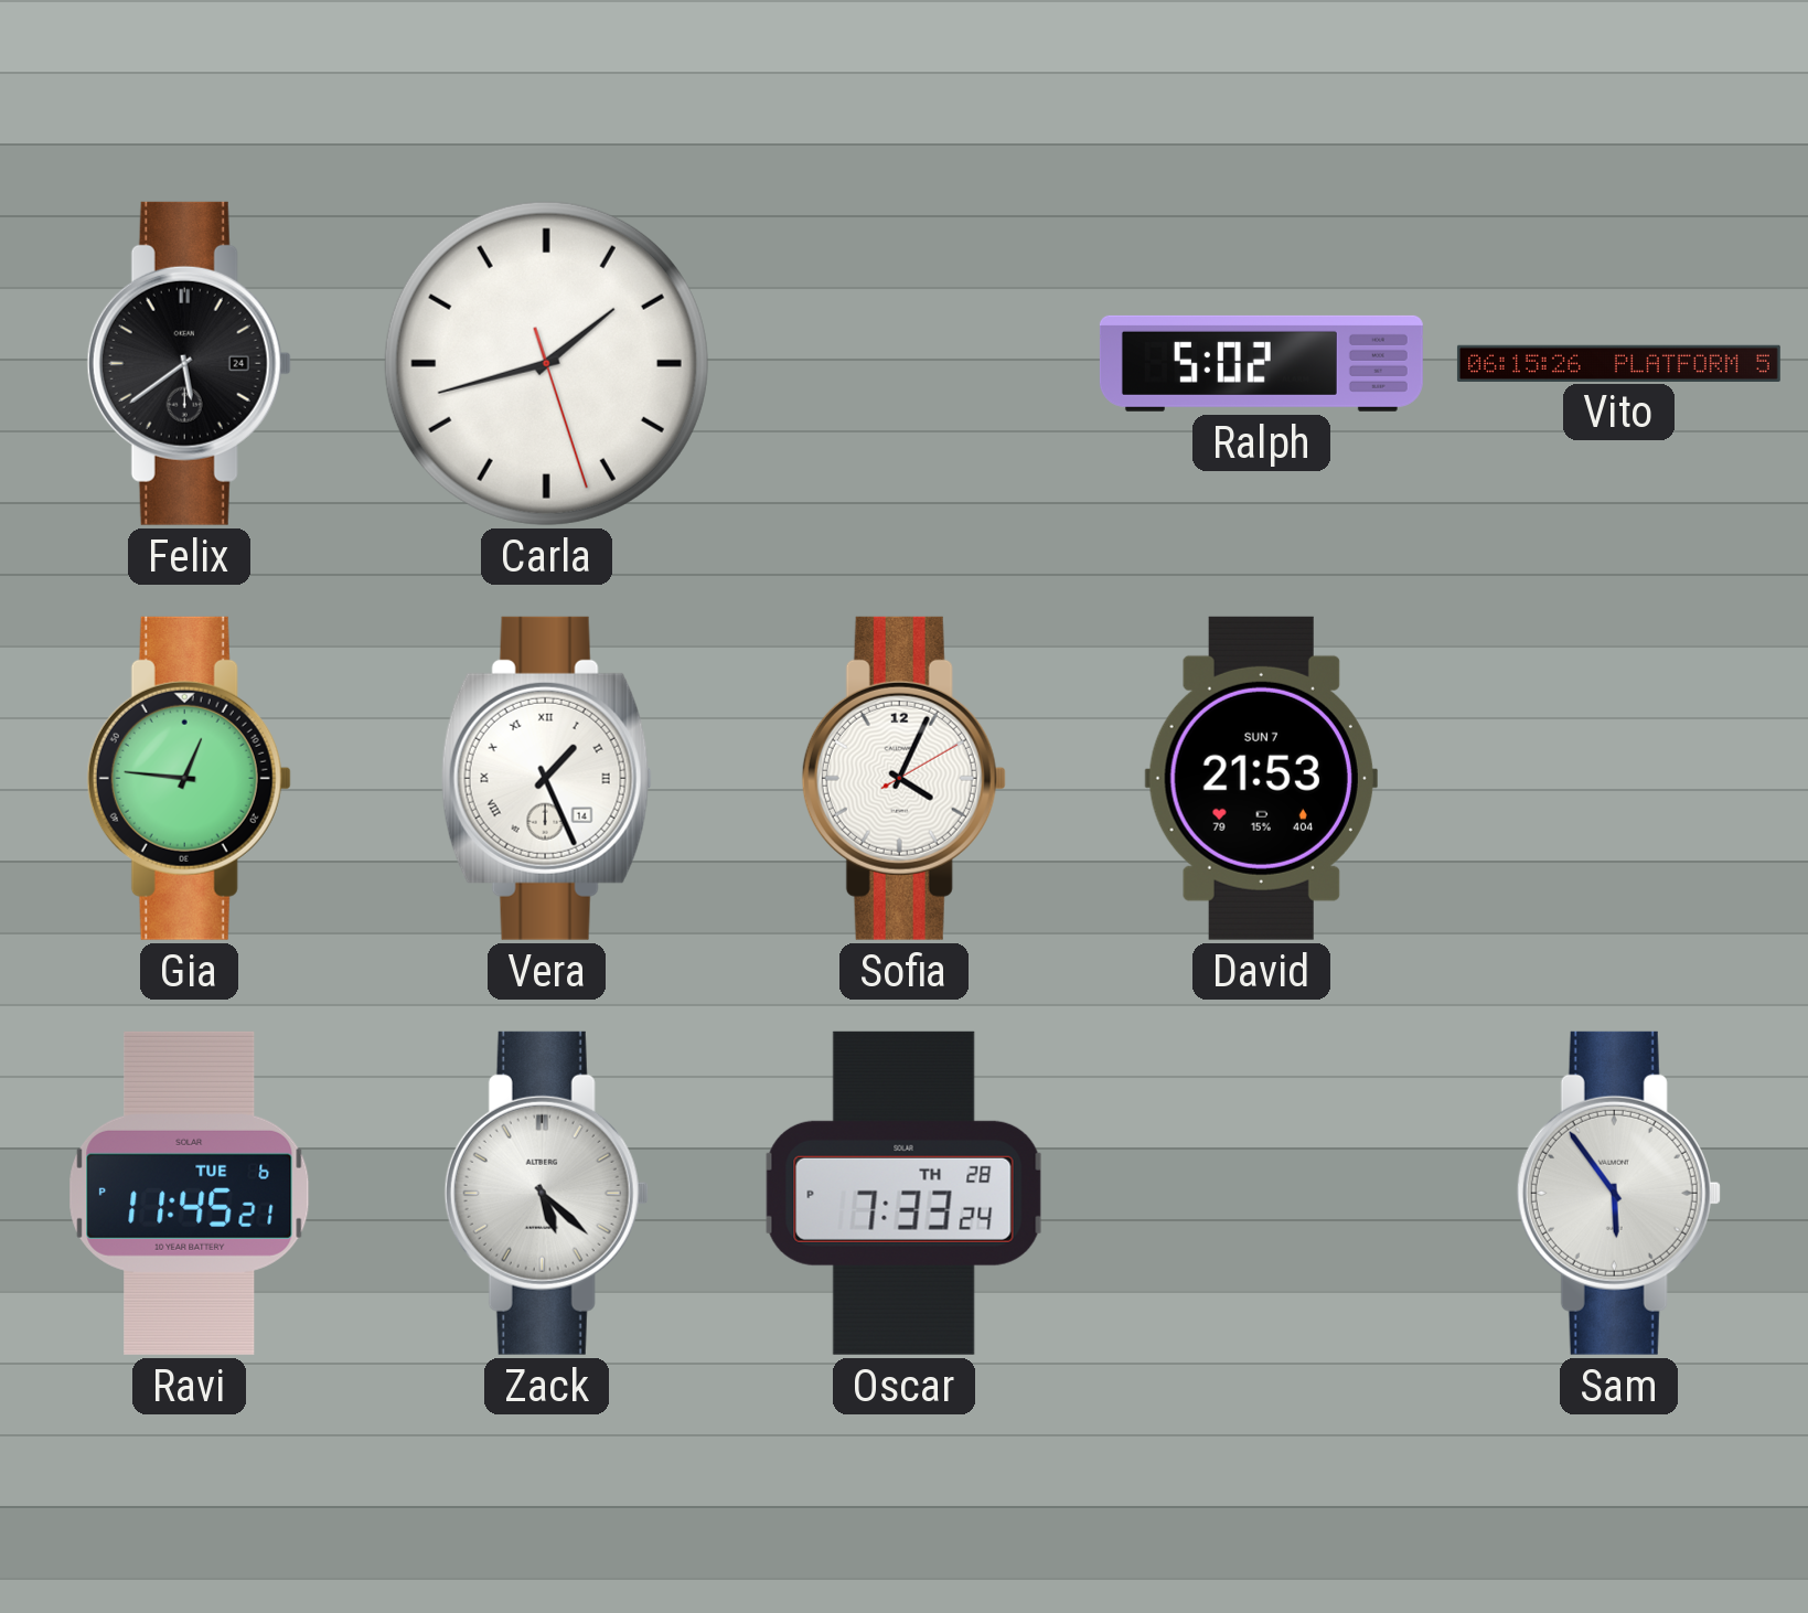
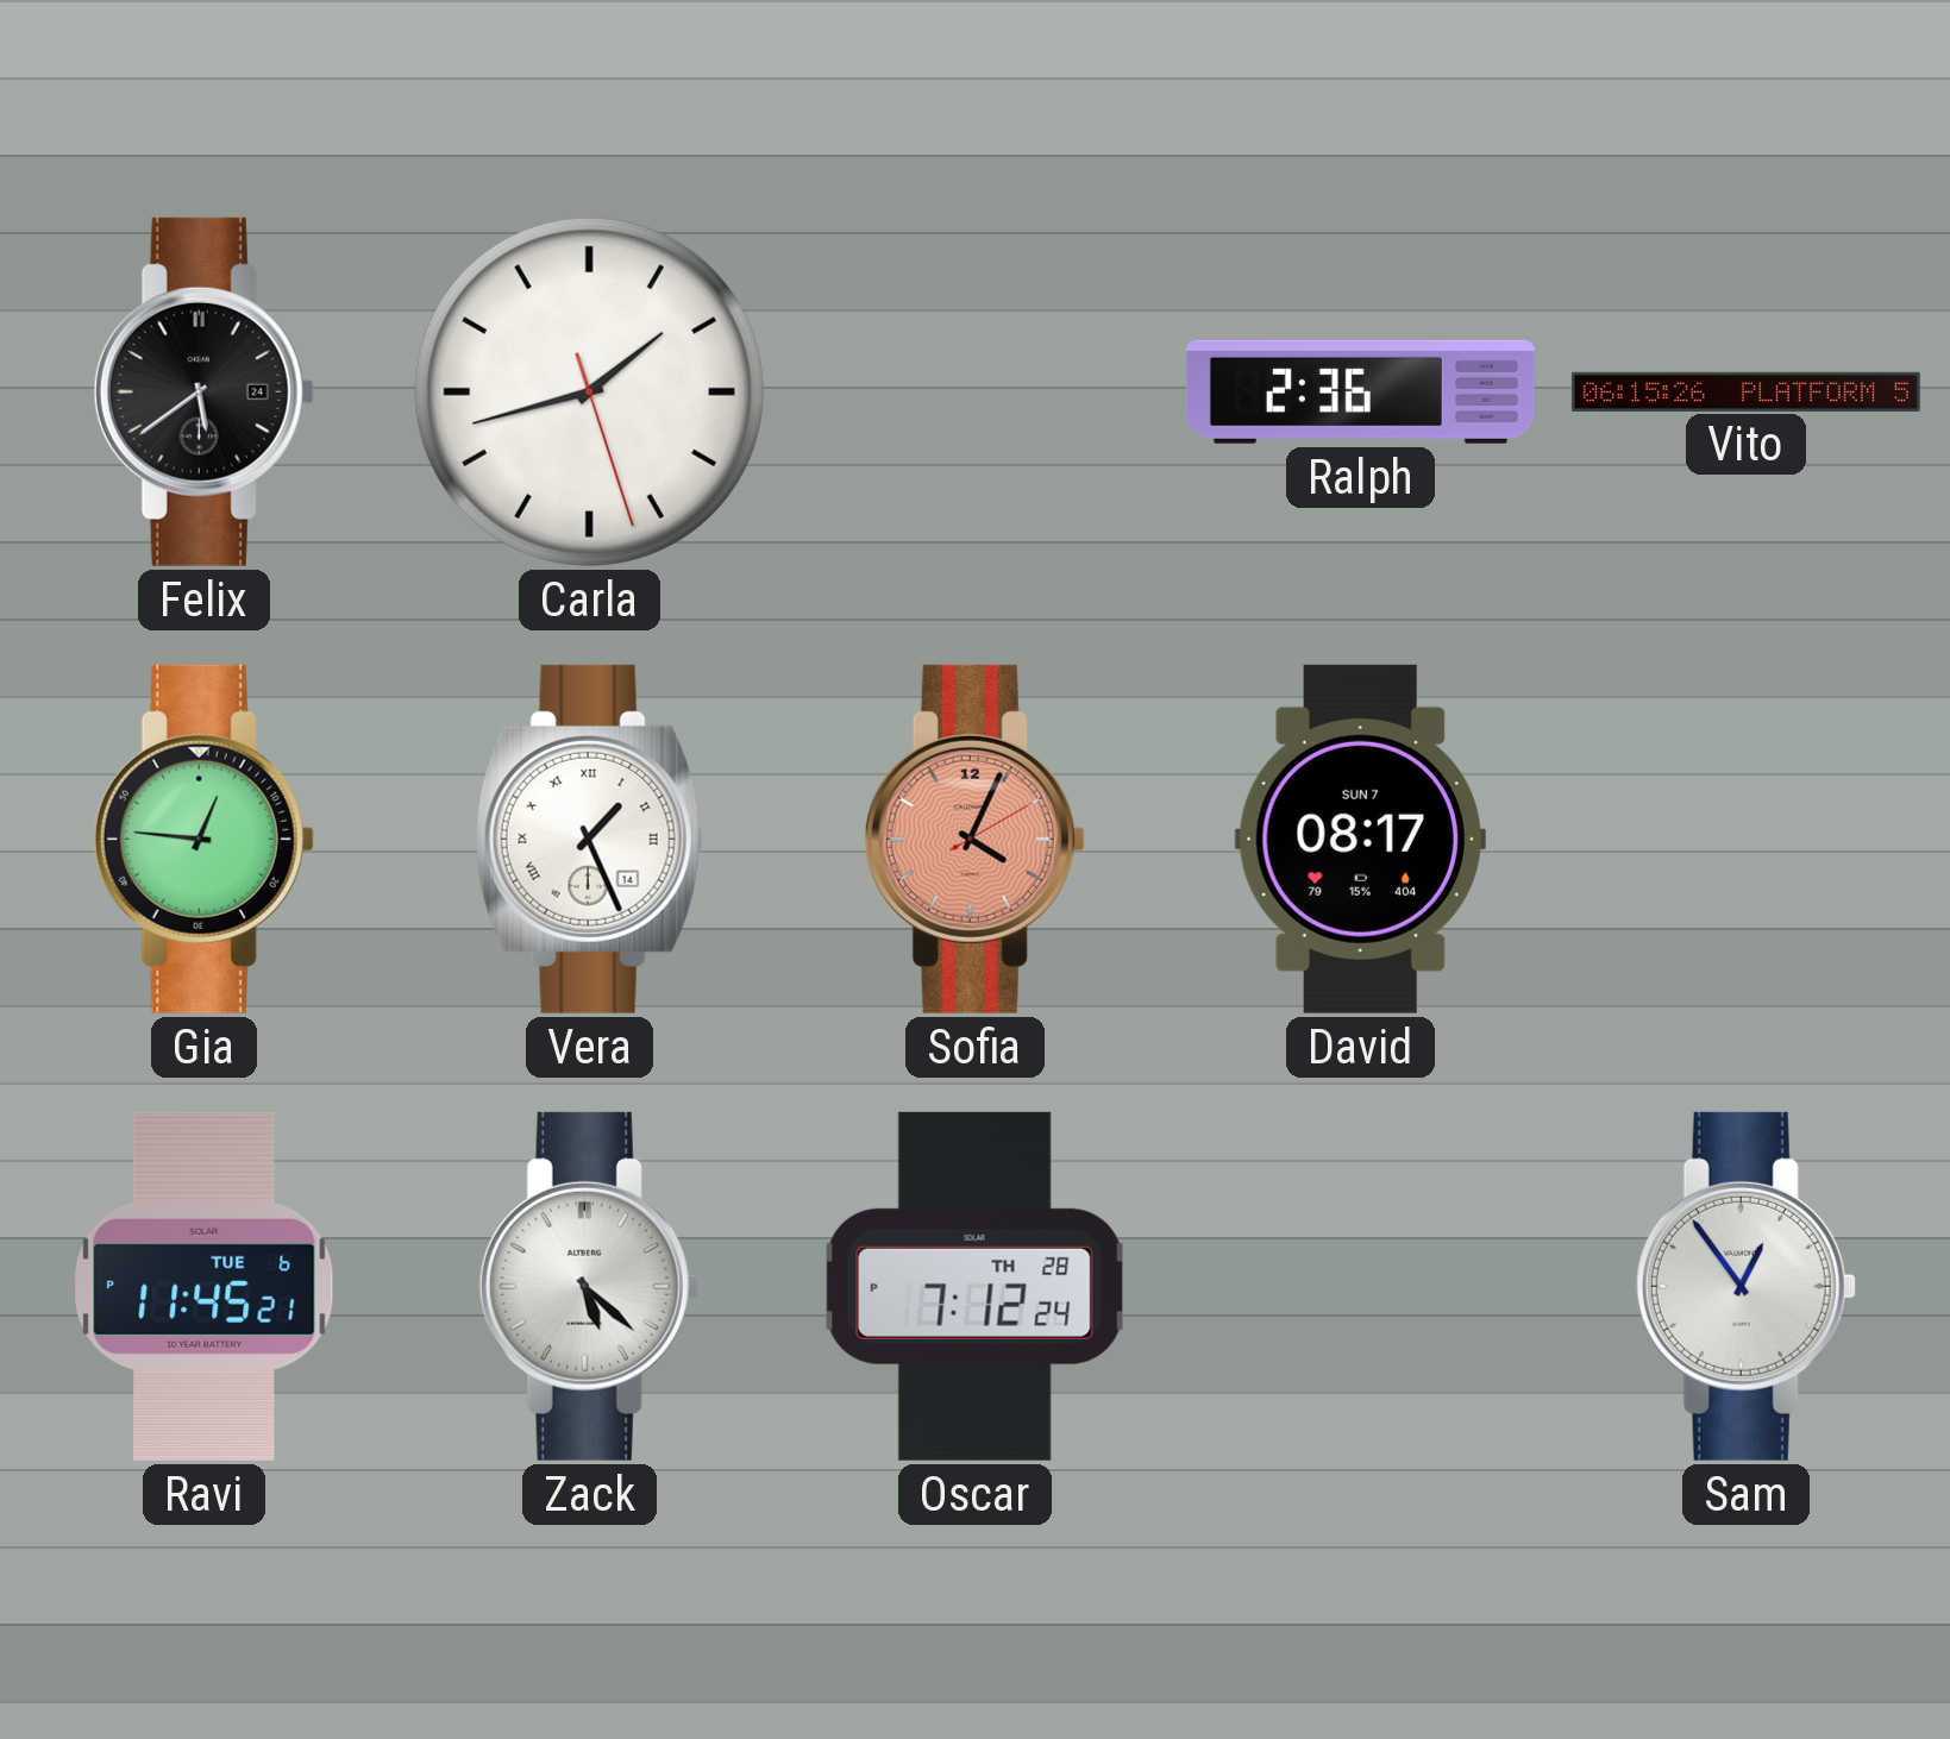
Ralph: 5:02 -> 2:36 (1360, 391)
Sofia dial: white -> salmon (974, 839)
David: 21:53 -> 08:17 (1360, 839)
Oscar: 7:33 -> 7:12 (974, 1286)
Sam: 5:54 -> 12:54 (1745, 1286)
